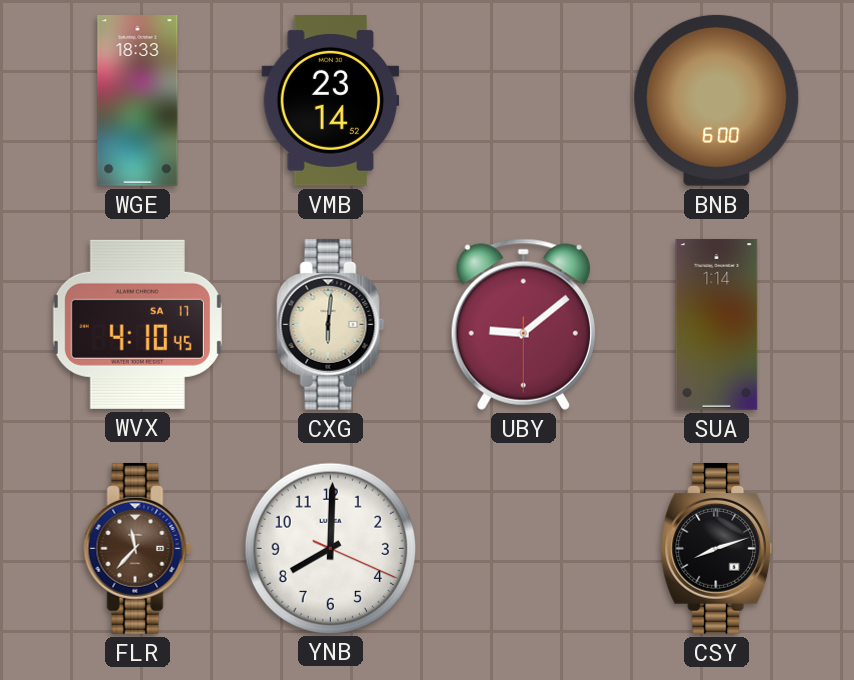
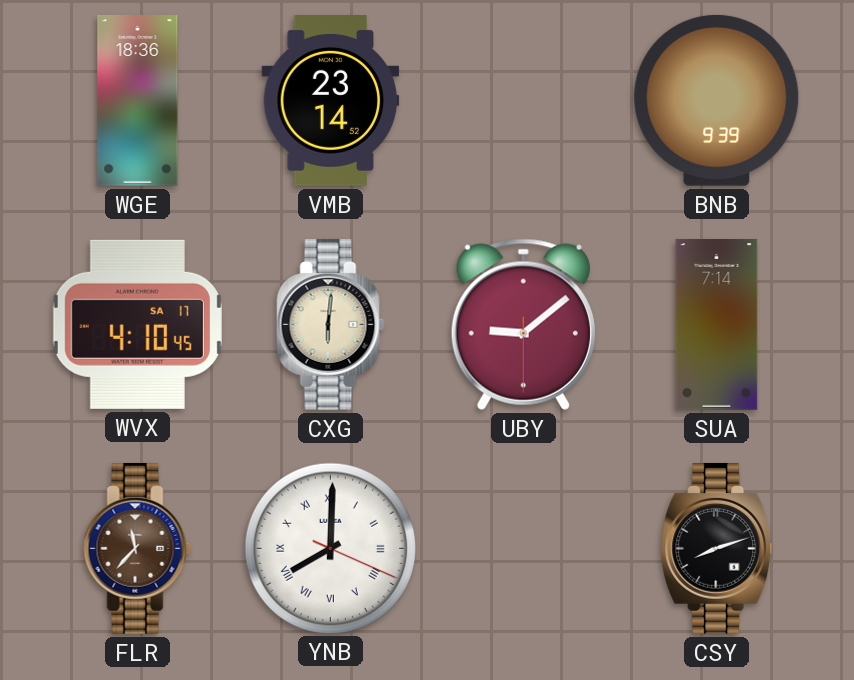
WGE: 18:33 -> 18:36 (138, 101)
BNB: 6:00 -> 9:39 (717, 100)
SUA: 1:14 -> 7:14 (717, 325)
YNB numerals: Arabic -> Roman (330, 548)
